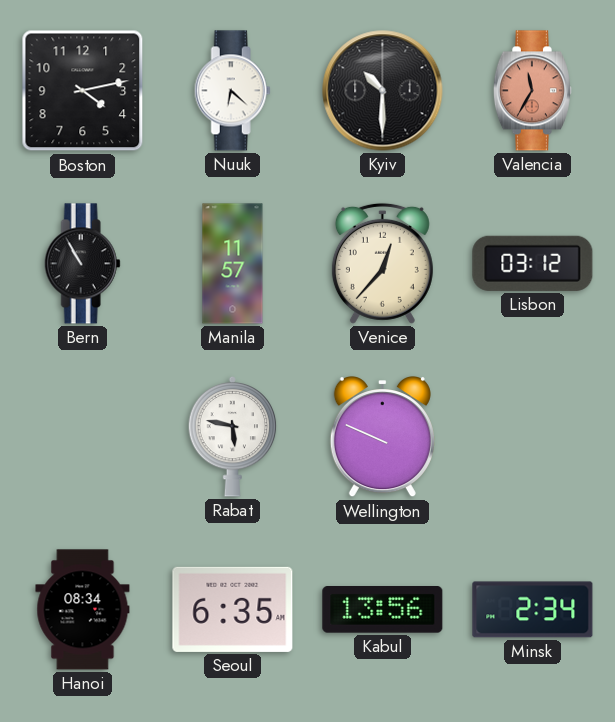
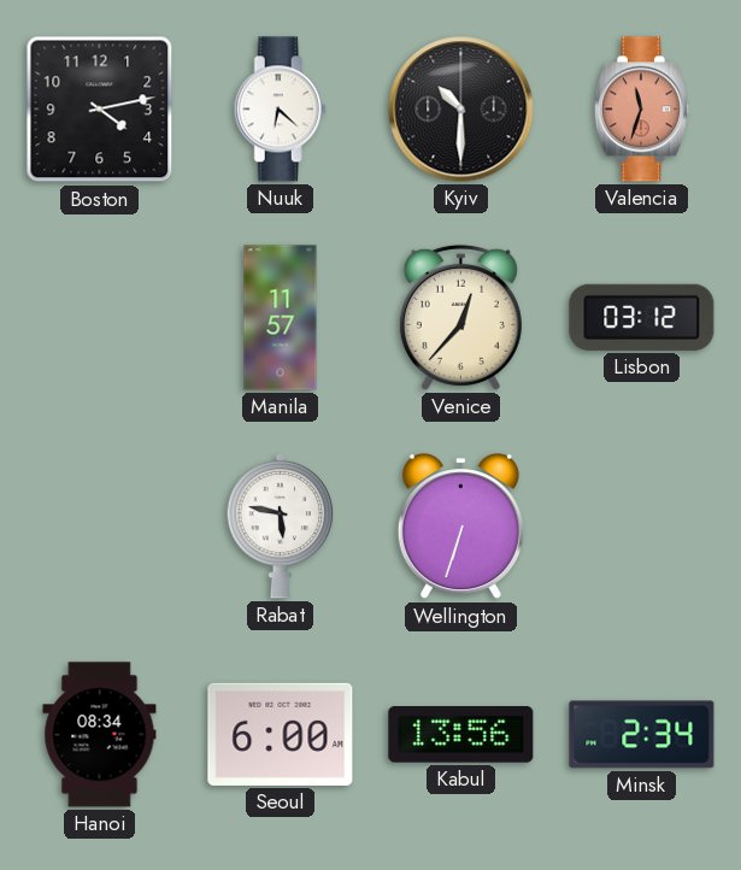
Valencia: 11:35 -> 11:33 (641, 110)
Bern: 10:55 -> none (82, 264)
Wellington: 9:49 -> 6:33 (460, 528)
Seoul: 6:35 -> 6:00 (281, 734)
